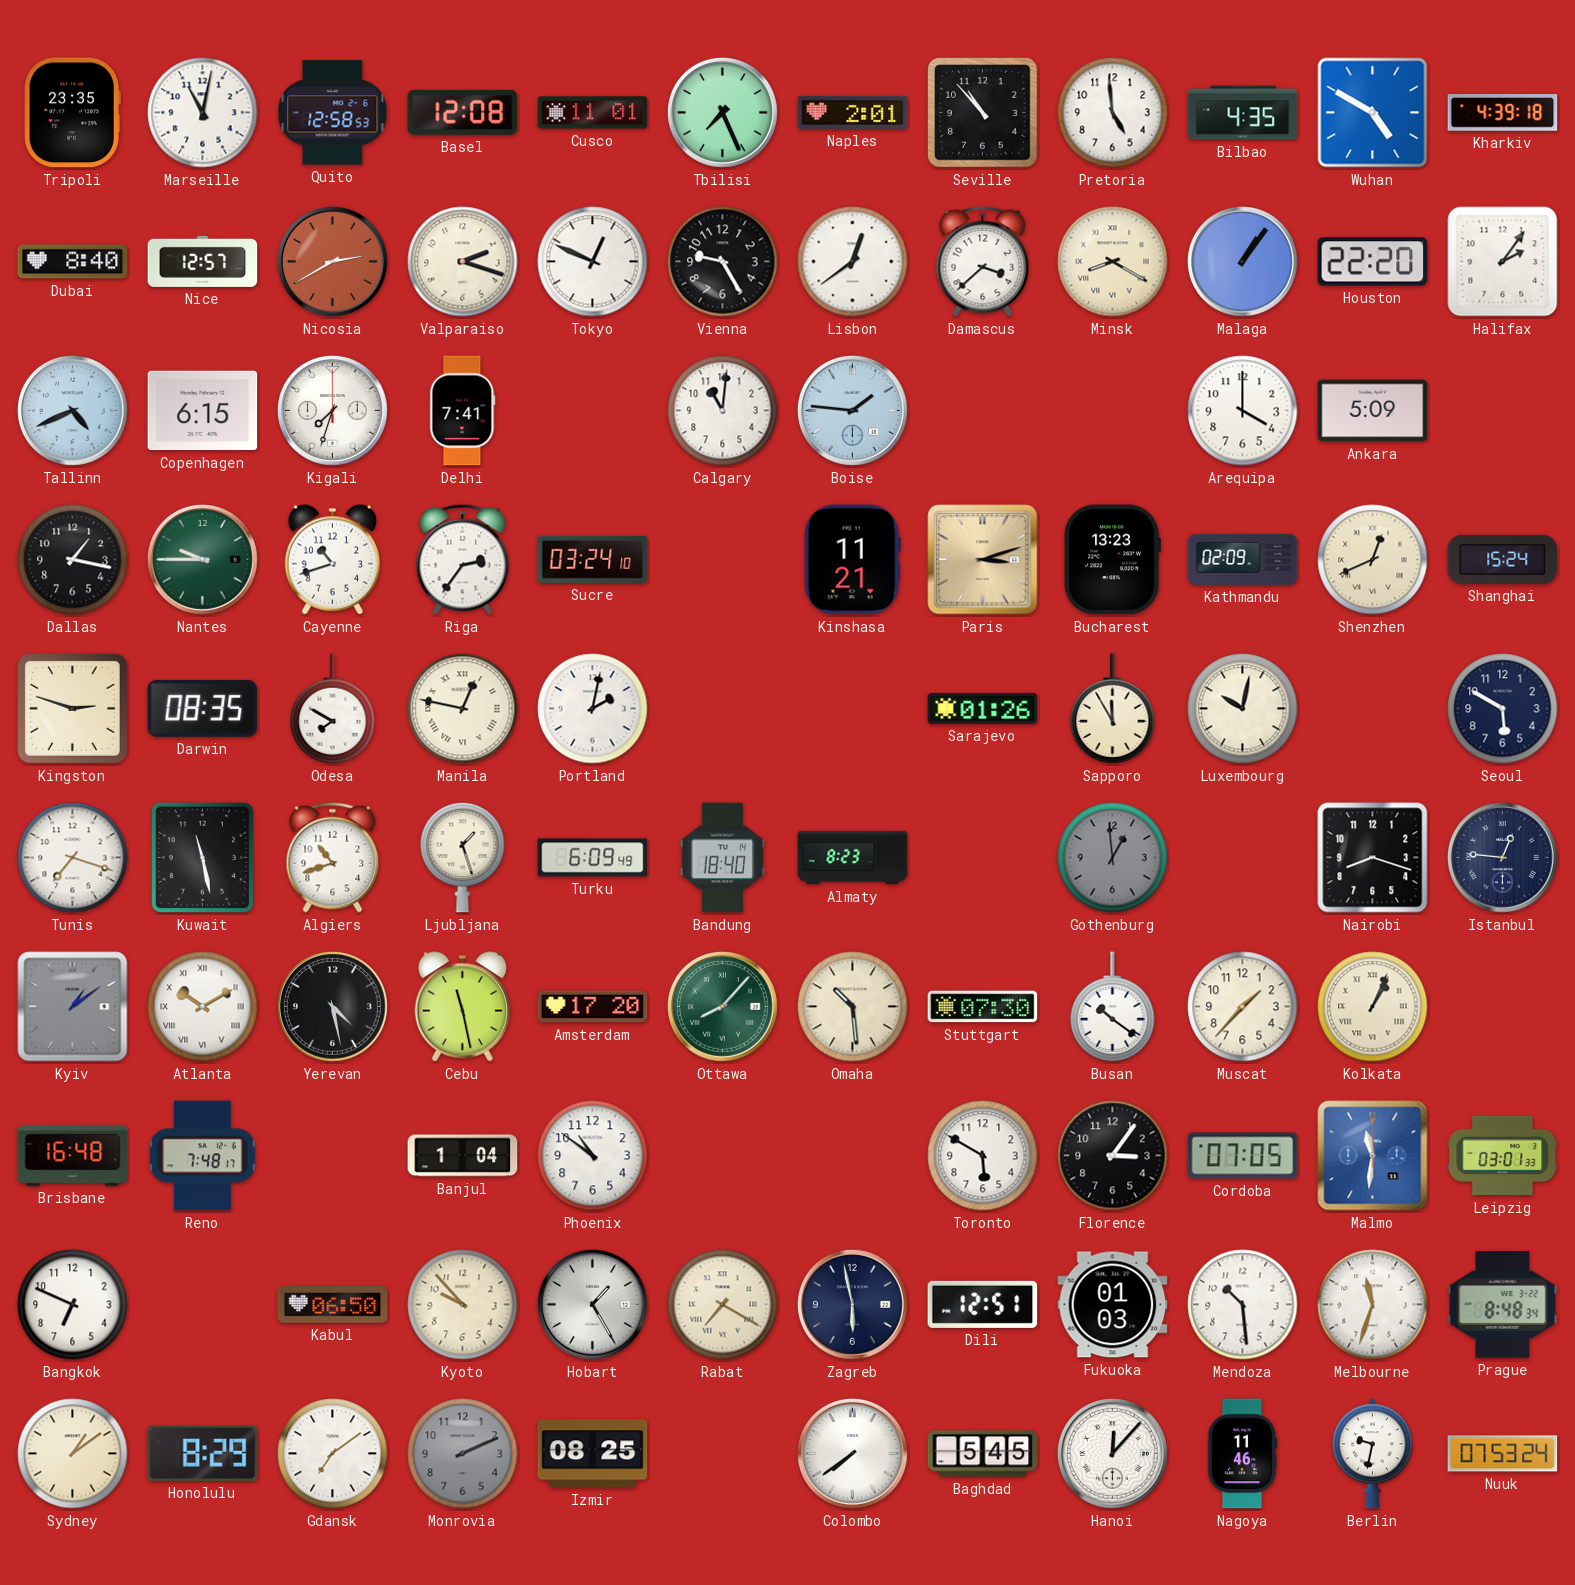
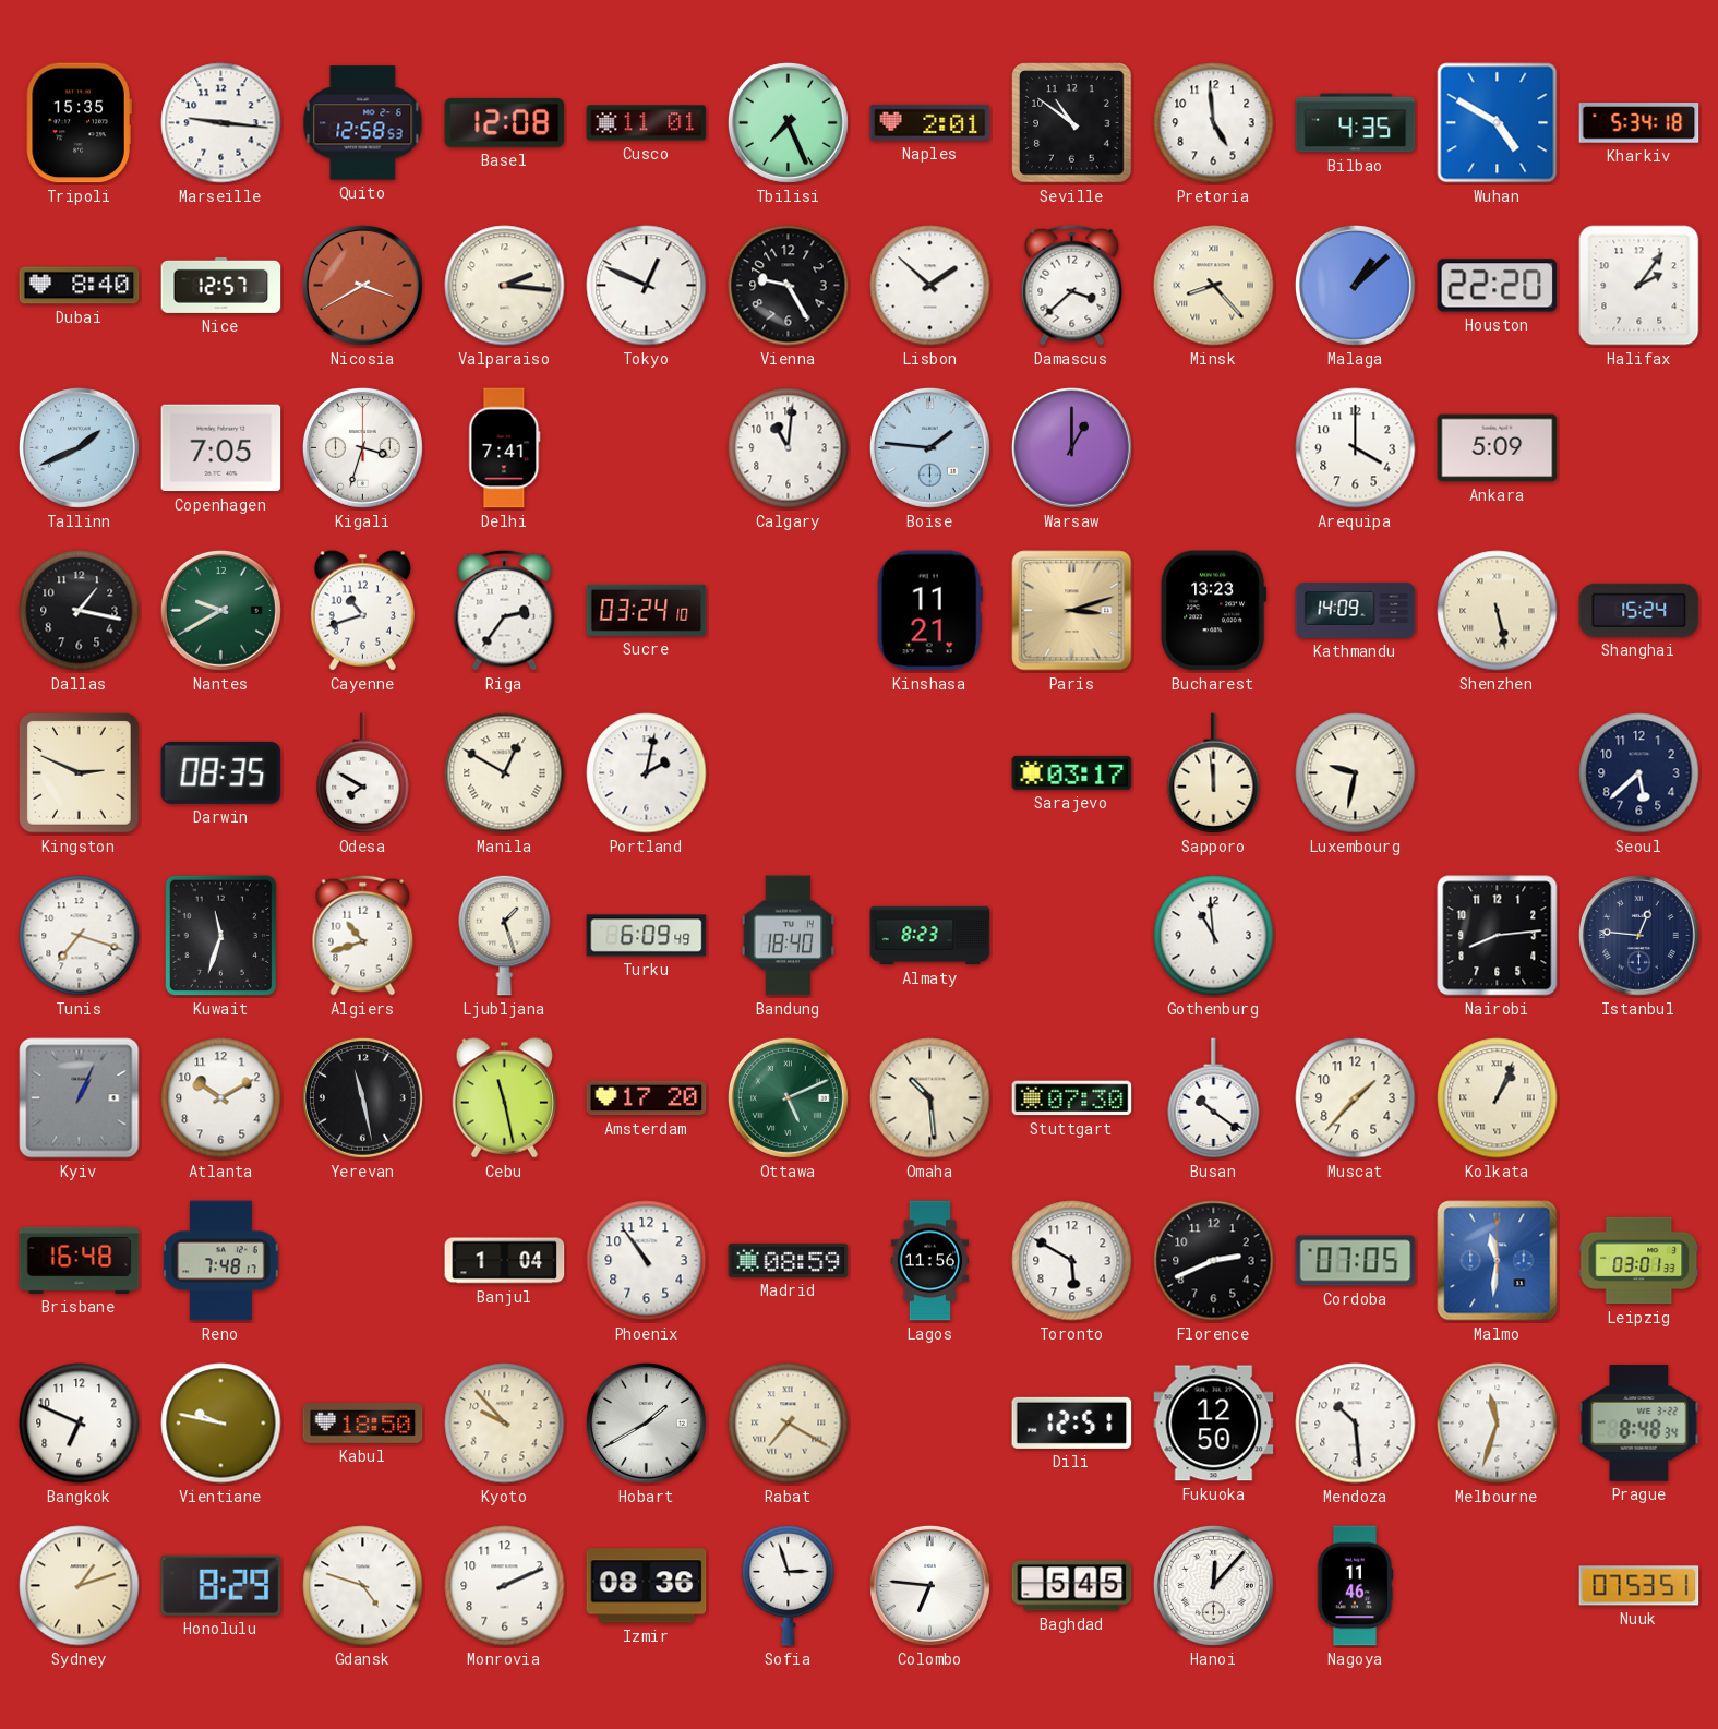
Tripoli: 23:35 -> 15:35 (79, 123)
Marseille: 11:02 -> 9:16 (221, 123)
Seville: 10:53 -> 10:51 (1072, 123)
Kharkiv: 4:39 -> 5:34 (1639, 123)
Nicosia: 2:40 -> 3:40 (362, 285)
Valparaiso: 2:18 -> 2:16 (505, 286)
Lisbon: 12:39 -> 1:52 (930, 286)
Minsk: 8:20 -> 8:23 (1214, 286)
Malaga: 1:06 -> 1:08 (1355, 285)
Tallinn: 4:41 -> 1:41 (79, 447)
Copenhagen: 6:15 -> 7:05 (221, 448)
Kigali: 7:33 -> 3:33 (362, 447)
Warsaw: none -> 1:00 (1071, 447)
Nantes: 9:45 -> 9:40 (220, 610)
Kathmandu: 02:09 -> 14:09 (1356, 610)
Shenzhen: 12:41 -> 5:28 (1498, 611)
Kingston: 2:48 -> 2:49 (80, 773)
Manila: 12:47 -> 12:50 (505, 773)
Sarajevo: 01:26 -> 03:17 (1072, 772)
Sapporo: 11:55 -> 11:59 (1214, 773)
Luxembourg: 10:02 -> 9:32 (1356, 773)
Seoul: 5:50 -> 5:38 (1639, 773)
Kuwait: 11:28 -> 11:33 (221, 936)
Gothenburg: 12:59 -> 10:59 (1214, 936)
Gothenburg dial: grey -> white (1214, 936)
Nairobi: 8:18 -> 8:14 (1498, 936)
Kyiv: 1:09 -> 1:04 (80, 1098)
Atlanta numerals: Roman -> Arabic (221, 1098)
Yerevan: 4:28 -> 11:28 (362, 1097)
Ottawa: 8:07 -> 5:11 (788, 1097)
Phoenix: 10:51 -> 10:54 (647, 1261)
Madrid: none -> 08:59 (789, 1260)
Lagos: none -> 11:56 (929, 1261)
Florence: 3:06 -> 2:41 (1214, 1261)
Vientiane: none -> 9:47 (221, 1424)
Kabul: 06:50 -> 18:50 (363, 1422)
Hobart: 1:25 -> 1:40 (646, 1422)
Zagreb: 5:58 -> none (852, 1304)
Fukuoka: 01:03 -> 12:50 (1214, 1424)
Sydney: 1:09 -> 1:12 (80, 1586)
Gdansk: 7:09 -> 4:48 (363, 1586)
Monrovia dial: grey -> white (505, 1586)
Izmir: 08:25 -> 08:36 (647, 1586)
Sofia: none -> 2:57 (789, 1585)
Colombo: 7:39 -> 6:46 (929, 1585)
Berlin: 9:32 -> none (1372, 1454)
Nuuk: 07:53:24 -> 07:53:51 (1639, 1586)
